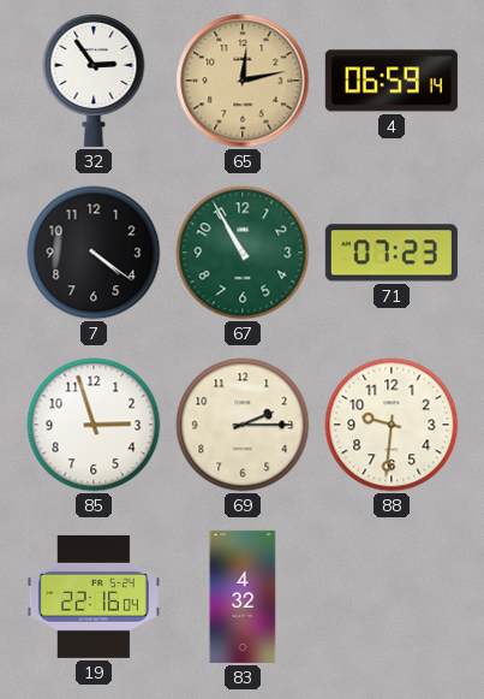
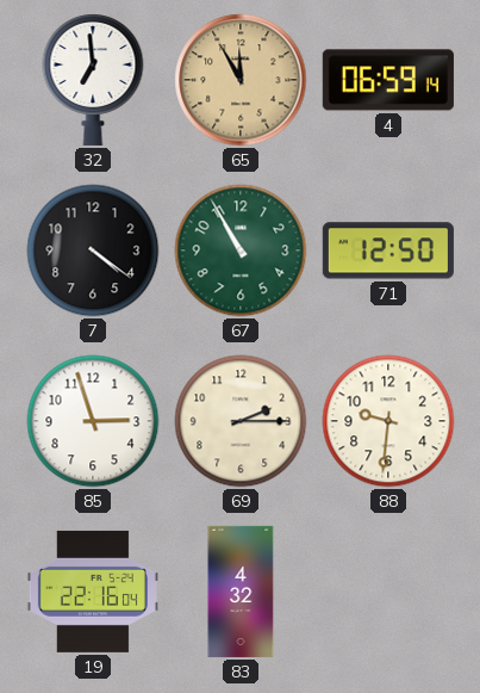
32: 2:54 -> 6:59 (93, 80)
65: 12:13 -> 11:55 (241, 80)
71: 07:23 -> 12:50 (388, 250)
